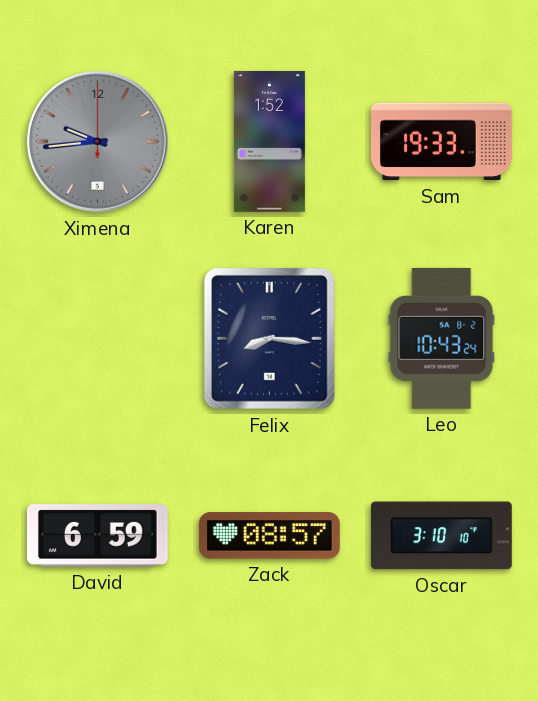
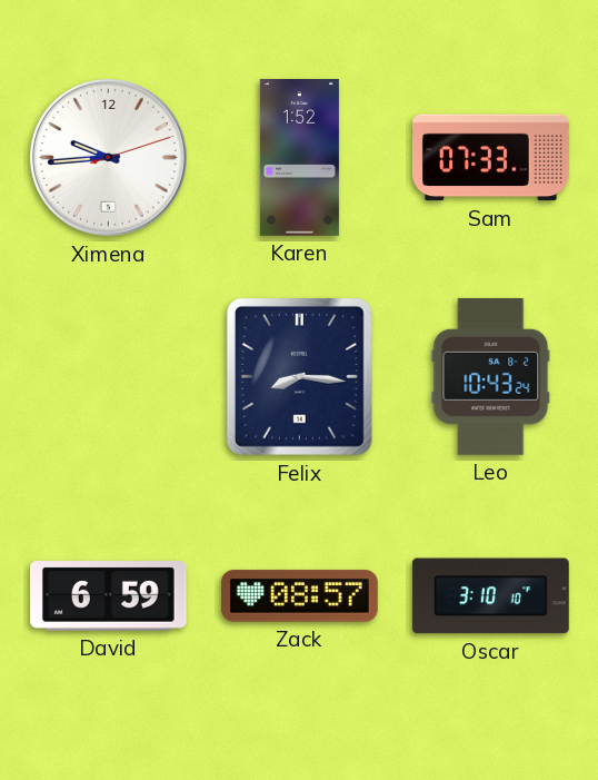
Ximena: 9:44:00 -> 9:44:12 (108, 157)
Ximena dial: grey -> white (108, 157)
Sam: 19:33 -> 07:33 (490, 158)
